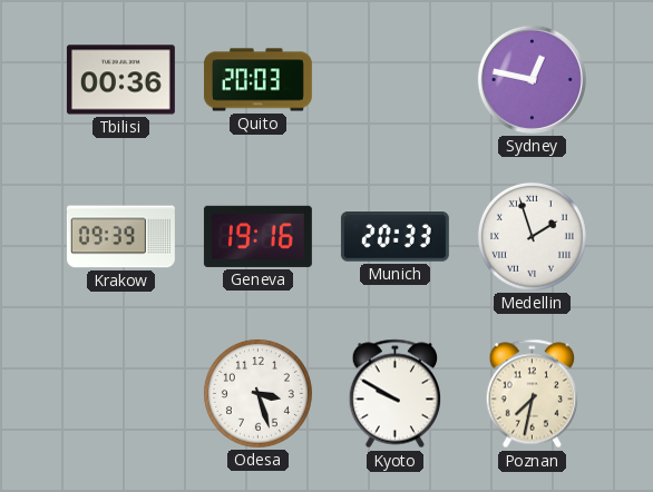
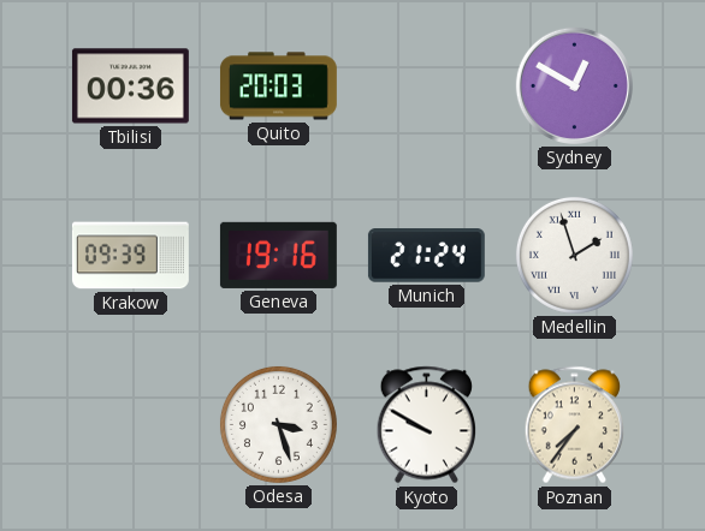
Sydney: 12:47 -> 12:50 (574, 85)
Munich: 20:33 -> 21:24 (426, 256)
Poznan: 7:32 -> 7:36 (575, 425)
